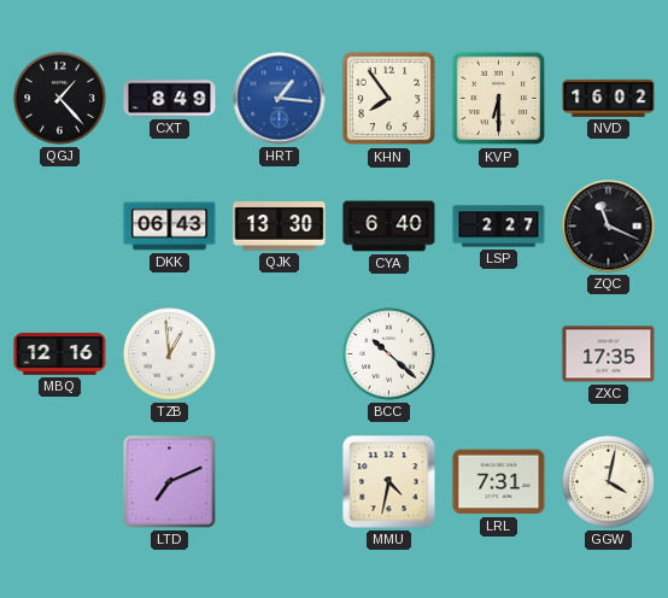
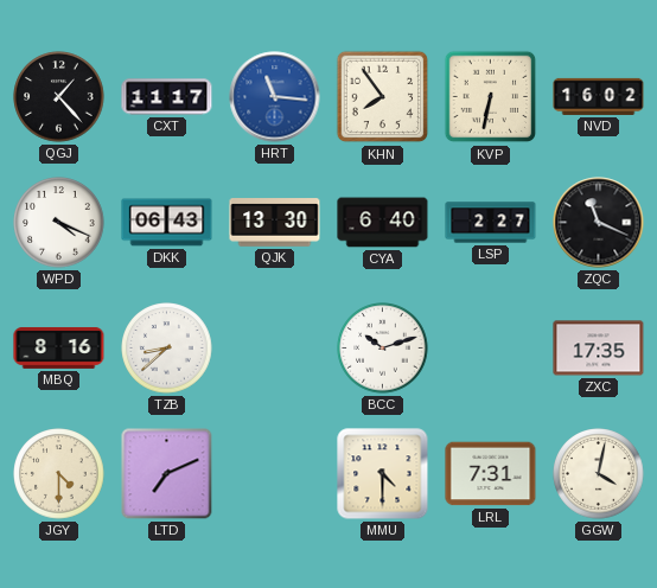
CXT: 8:49 -> 11:17 (167, 97)
HRT: 1:16 -> 11:16 (275, 97)
KVP: 6:30 -> 6:32 (491, 97)
WPD: none -> 4:19 (59, 223)
MBQ: 12:16 -> 8:16 (59, 347)
TZB: 12:59 -> 8:38 (167, 349)
BCC: 10:22 -> 10:12 (383, 349)
JGY: none -> 4:30 (59, 474)
MMU: 4:32 -> 4:30 (383, 474)
